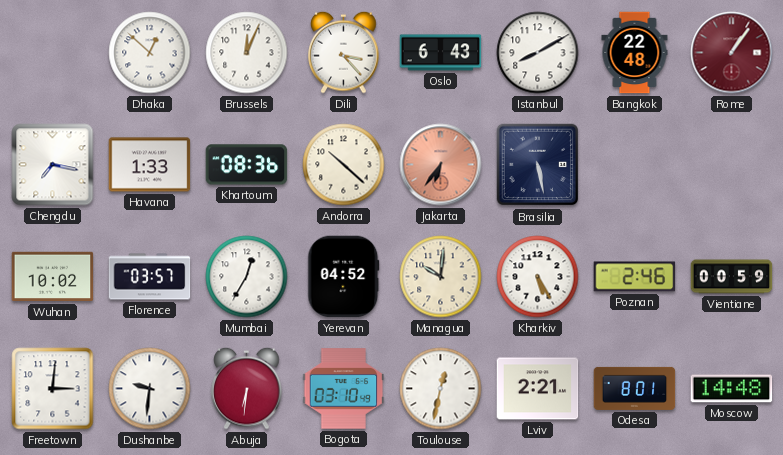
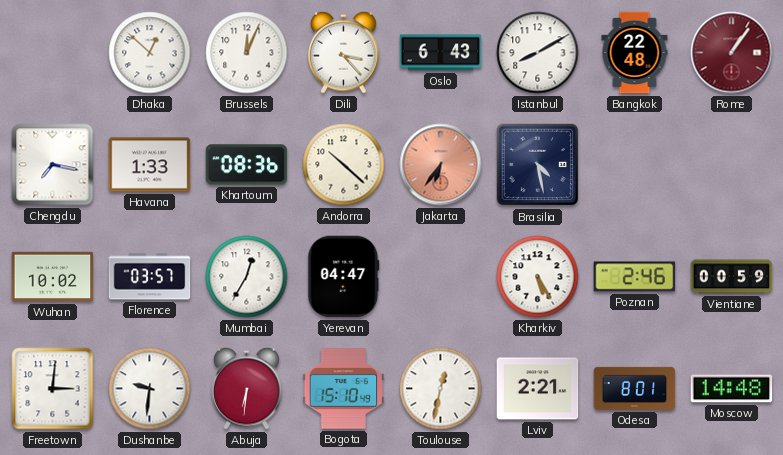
Brasilia: 5:28 -> 4:28 (538, 165)
Yerevan: 04:52 -> 04:47 (344, 277)
Managua: 10:01 -> none (441, 277)
Bogota: 03:10 -> 15:10 (344, 389)
